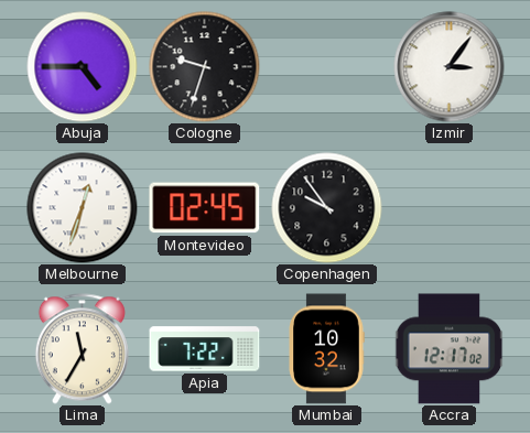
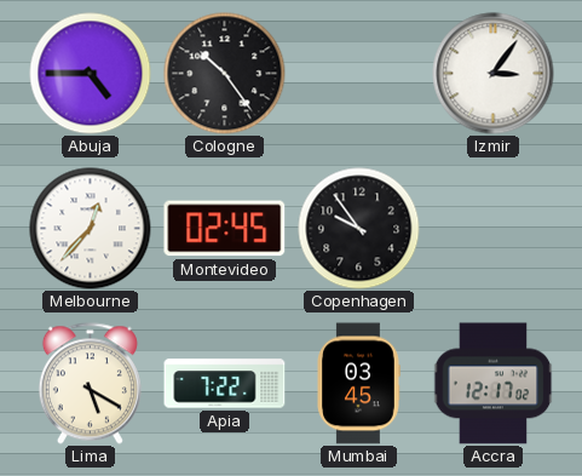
Cologne: 9:33 -> 10:24 (225, 74)
Melbourne: 12:33 -> 12:37 (91, 229)
Lima: 11:35 -> 5:20 (90, 384)
Mumbai: 10:32 -> 03:45 (358, 384)
